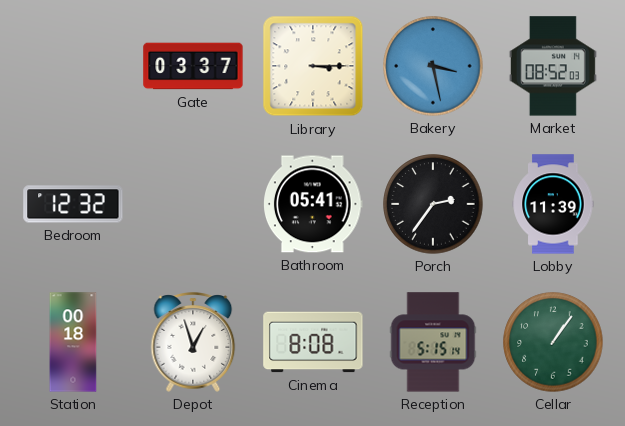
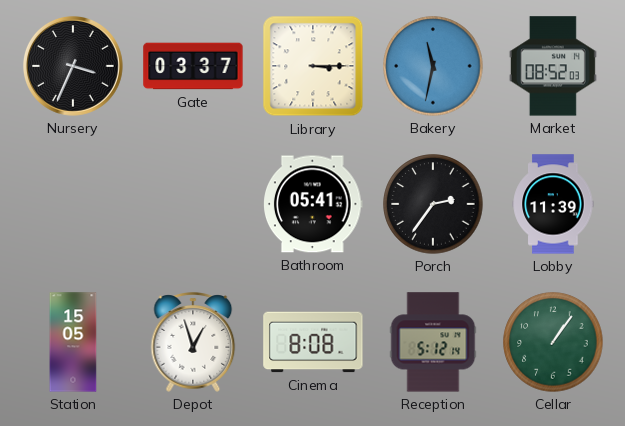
Nursery: none -> 3:34 (73, 66)
Bakery: 3:28 -> 11:32 (433, 66)
Bedroom: 12:32 -> none (73, 204)
Station: 00:18 -> 15:05 (73, 342)
Reception: 5:15 -> 5:12 (433, 342)
